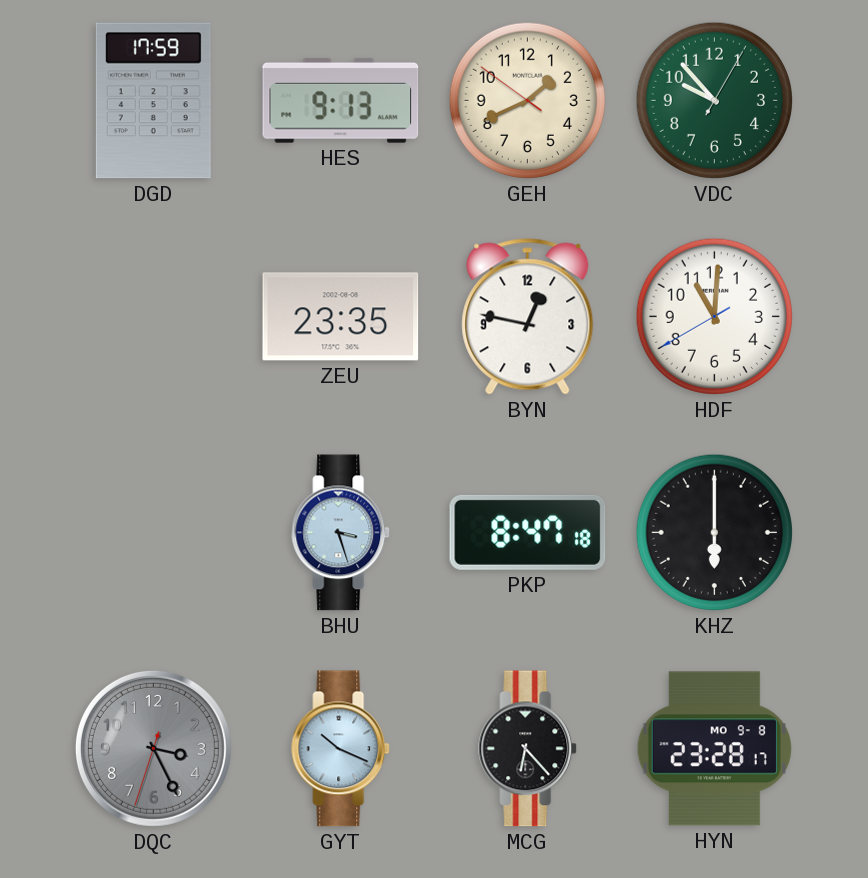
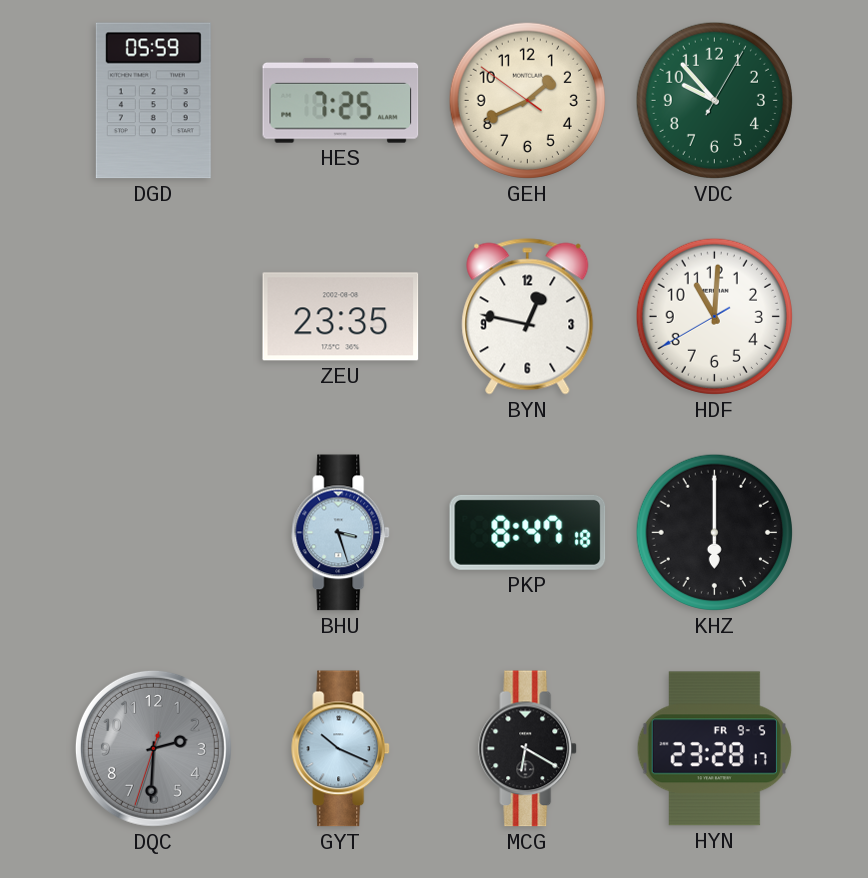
DGD: 17:59 -> 05:59 (153, 101)
HES: 9:13 -> 7:25 (341, 100)
DQC: 3:25 -> 2:30 (153, 748)
MCG: 6:23 -> 6:20 (528, 749)
HYN date: MO 9-8 -> FR 9-5 (714, 749)
